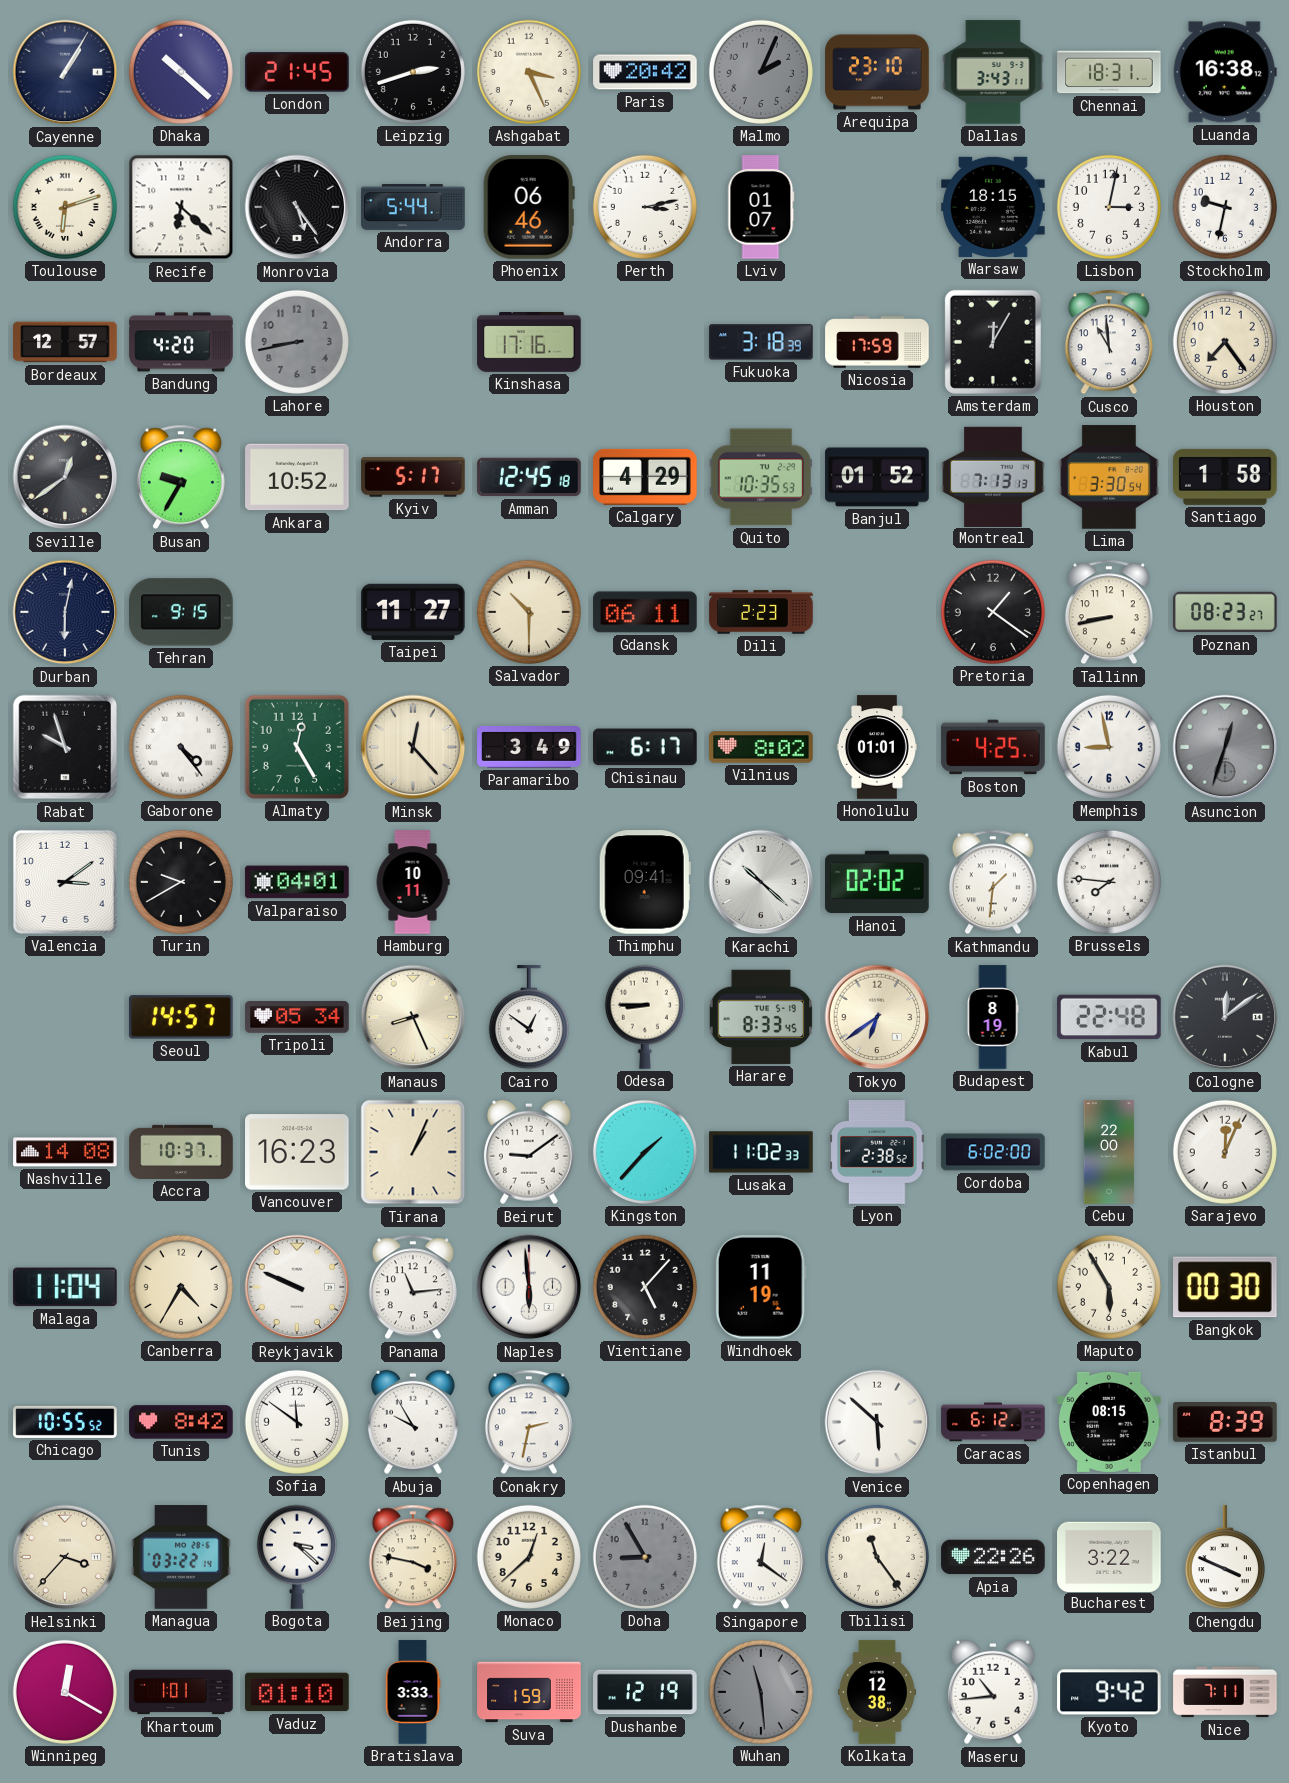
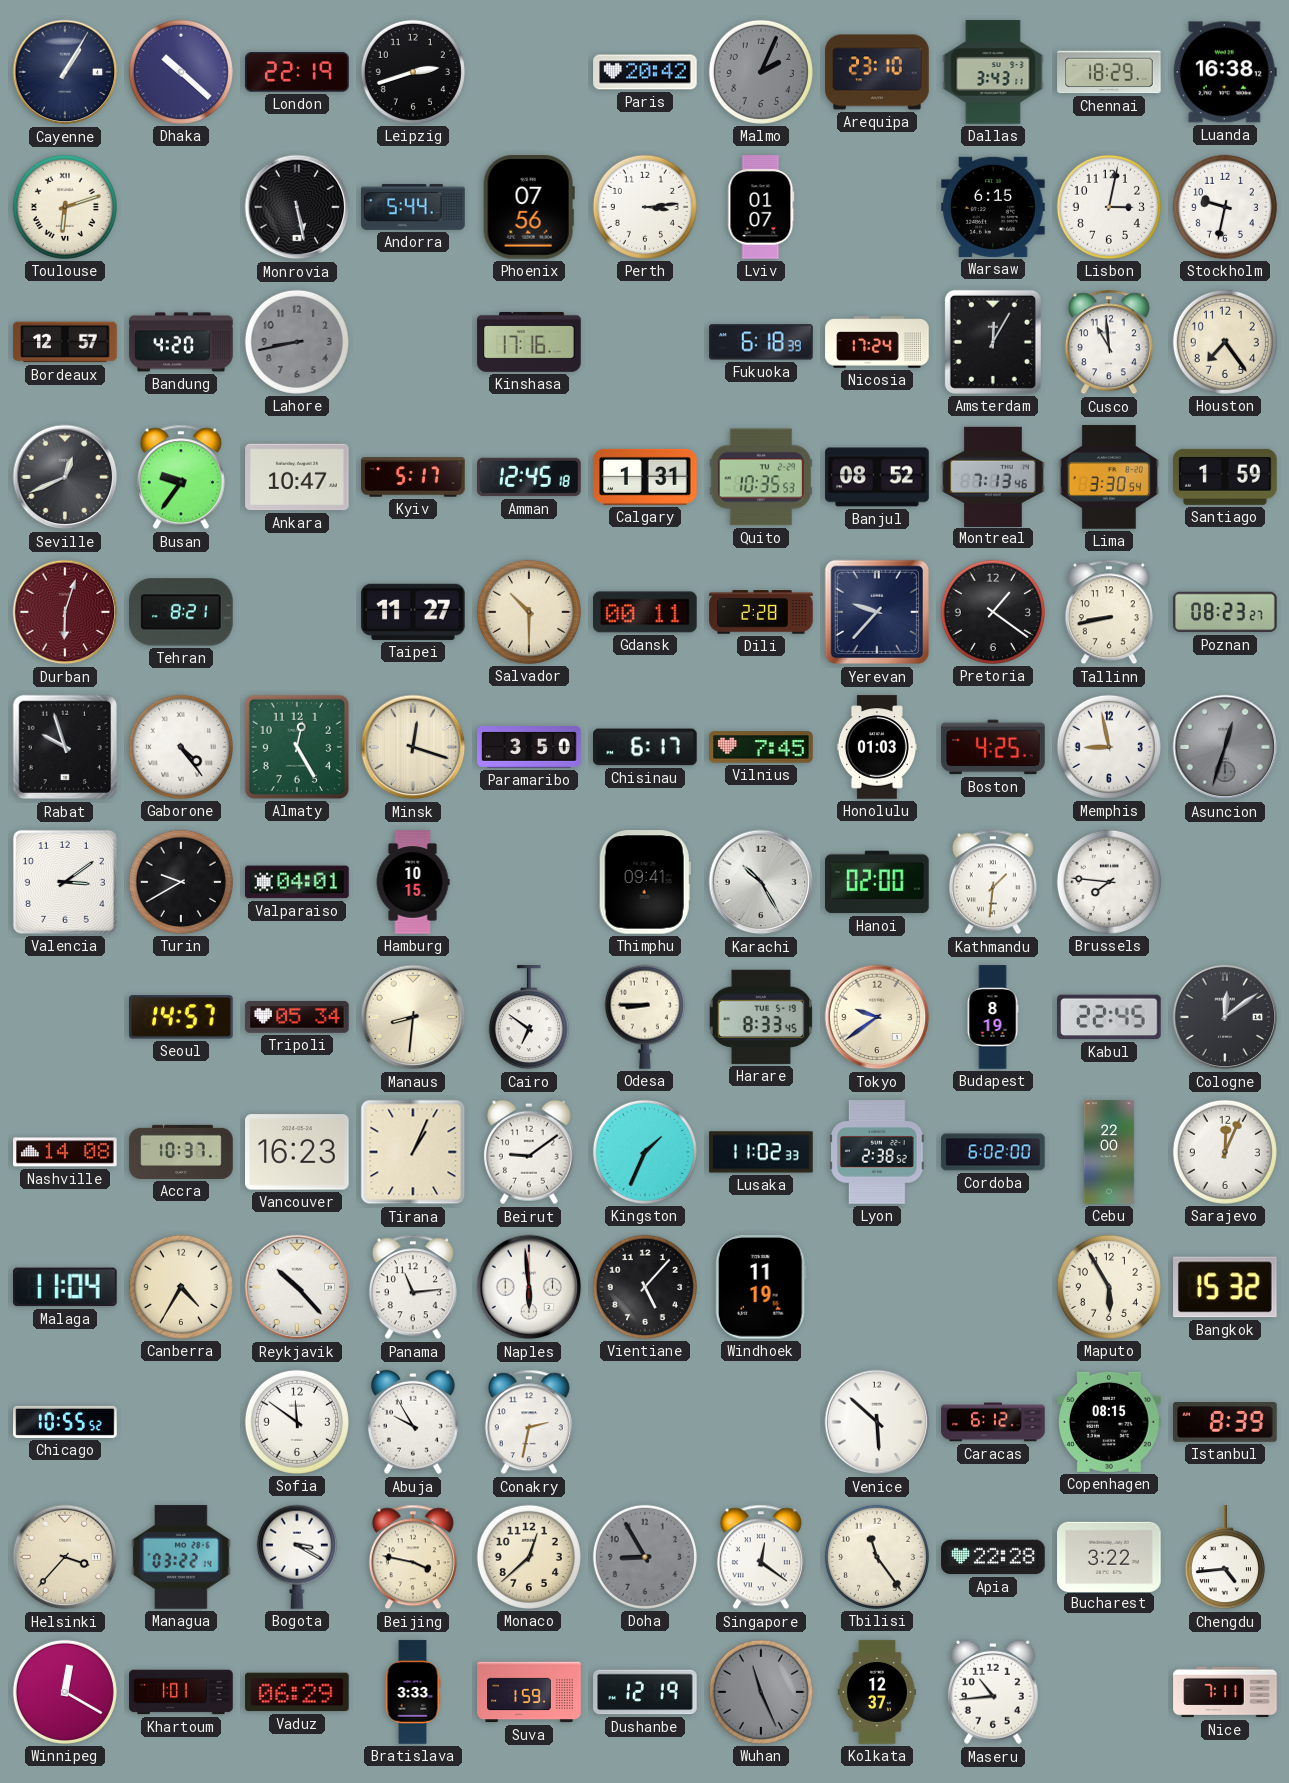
London: 21:45 -> 22:19 (297, 72)
Ashgabat: 3:26 -> none (529, 72)
Chennai: 18:31 -> 18:29 (1109, 72)
Recife: 6:22 -> none (181, 207)
Monrovia: 5:24 -> 5:28 (297, 207)
Phoenix: 06:46 -> 07:56 (529, 207)
Perth: 3:13 -> 3:14 (645, 207)
Warsaw: 18:15 -> 6:15 (993, 207)
Fukuoka: 3:18 -> 6:18 (761, 342)
Nicosia: 17:59 -> 17:24 (877, 342)
Seville: 12:39 -> 12:41 (65, 477)
Busan: 9:35 -> 9:36 (181, 477)
Ankara: 10:52 -> 10:47 (297, 477)
Calgary: 4:29 -> 1:31 (645, 477)
Banjul: 01:52 -> 08:52 (877, 477)
Montreal: 7:13:13 -> 7:13:46 (993, 476)
Santiago: 1:58 -> 1:59 (1225, 477)
Durban: 6:02 -> 6:03 (65, 612)
Durban dial: navy -> burgundy (65, 612)
Tehran: 9:15 -> 8:21 (182, 612)
Gdansk: 06:11 -> 00:11 (645, 612)
Dili: 2:23 -> 2:28 (761, 612)
Yerevan: none -> 9:37 (877, 612)
Minsk: 12:23 -> 12:18 (413, 747)
Paramaribo: 3:49 -> 3:50 (529, 748)
Vilnius: 8:02 -> 7:45 (761, 747)
Honolulu: 01:01 -> 01:03 (877, 747)
Hamburg: 10:11 -> 10:15 (413, 882)
Karachi: 10:22 -> 10:25 (761, 882)
Hanoi: 02:02 -> 02:00 (877, 882)
Manaus: 8:26 -> 8:31 (413, 1017)
Cairo: 12:51 -> 6:51 (529, 1018)
Tokyo: 6:39 -> 9:39 (877, 1017)
Kabul: 22:48 -> 22:45 (1109, 1017)
Kingston: 1:37 -> 1:34 (645, 1152)
Reykjavik: 9:49 -> 10:23 (297, 1287)
Bangkok: 00:30 -> 15:32 (1226, 1287)
Tunis: 8:42 -> none (181, 1422)
Bogota: 3:22 -> 3:20 (297, 1557)
Apia: 22:26 -> 22:28 (993, 1557)
Chengdu: 3:49 -> 4:44 (1225, 1558)
Vaduz: 01:10 -> 06:29 (297, 1692)
Wuhan: 11:29 -> 11:26 (761, 1692)
Kolkata: 12:38 -> 12:37 (877, 1692)
Kyoto: 9:42 -> none (1109, 1692)
